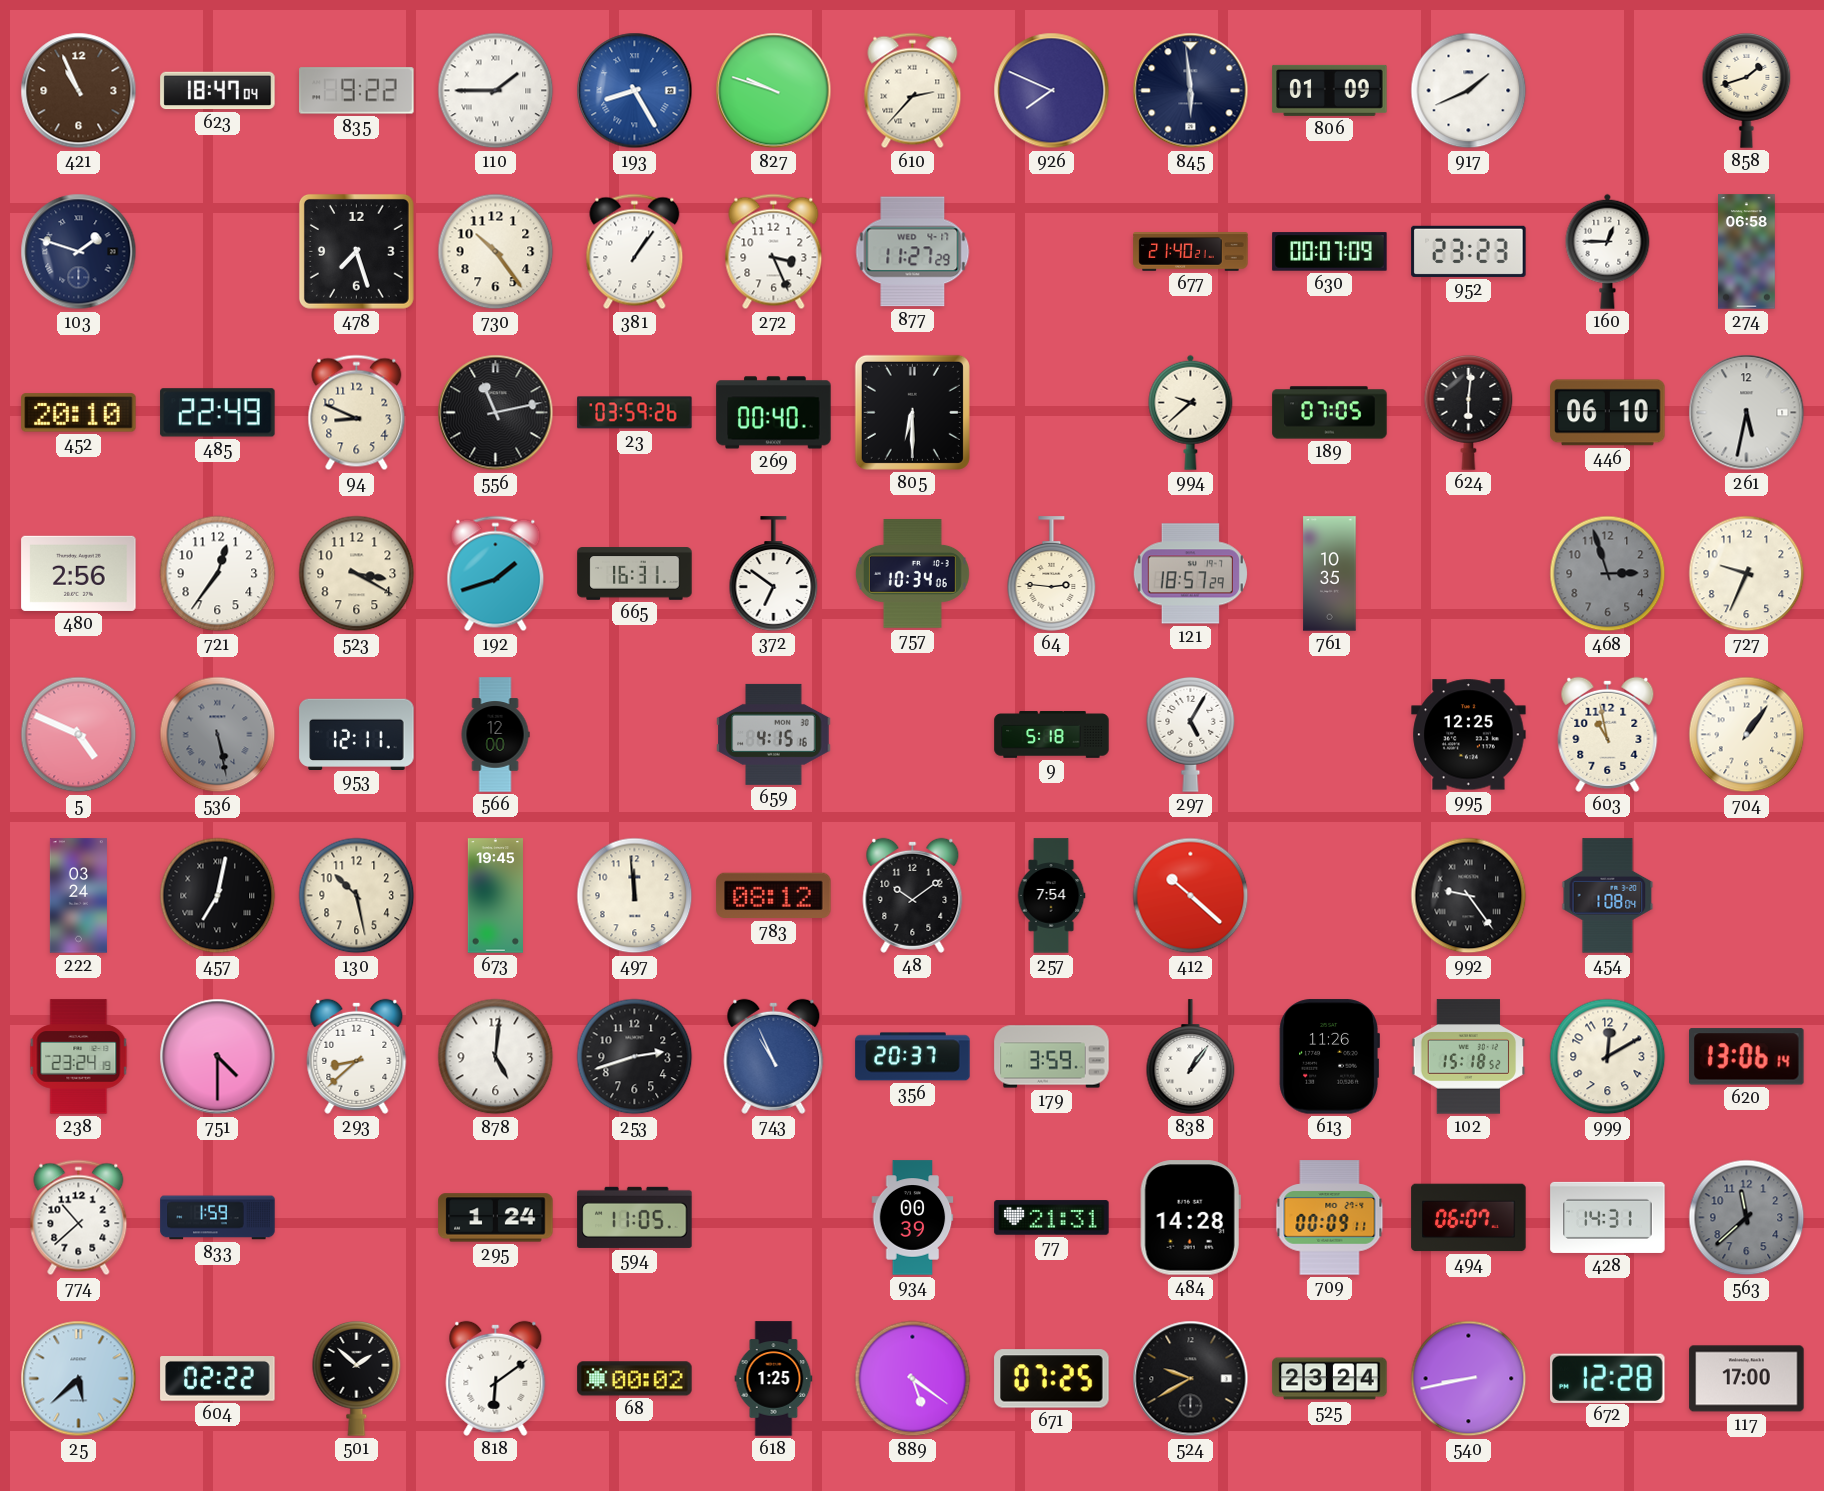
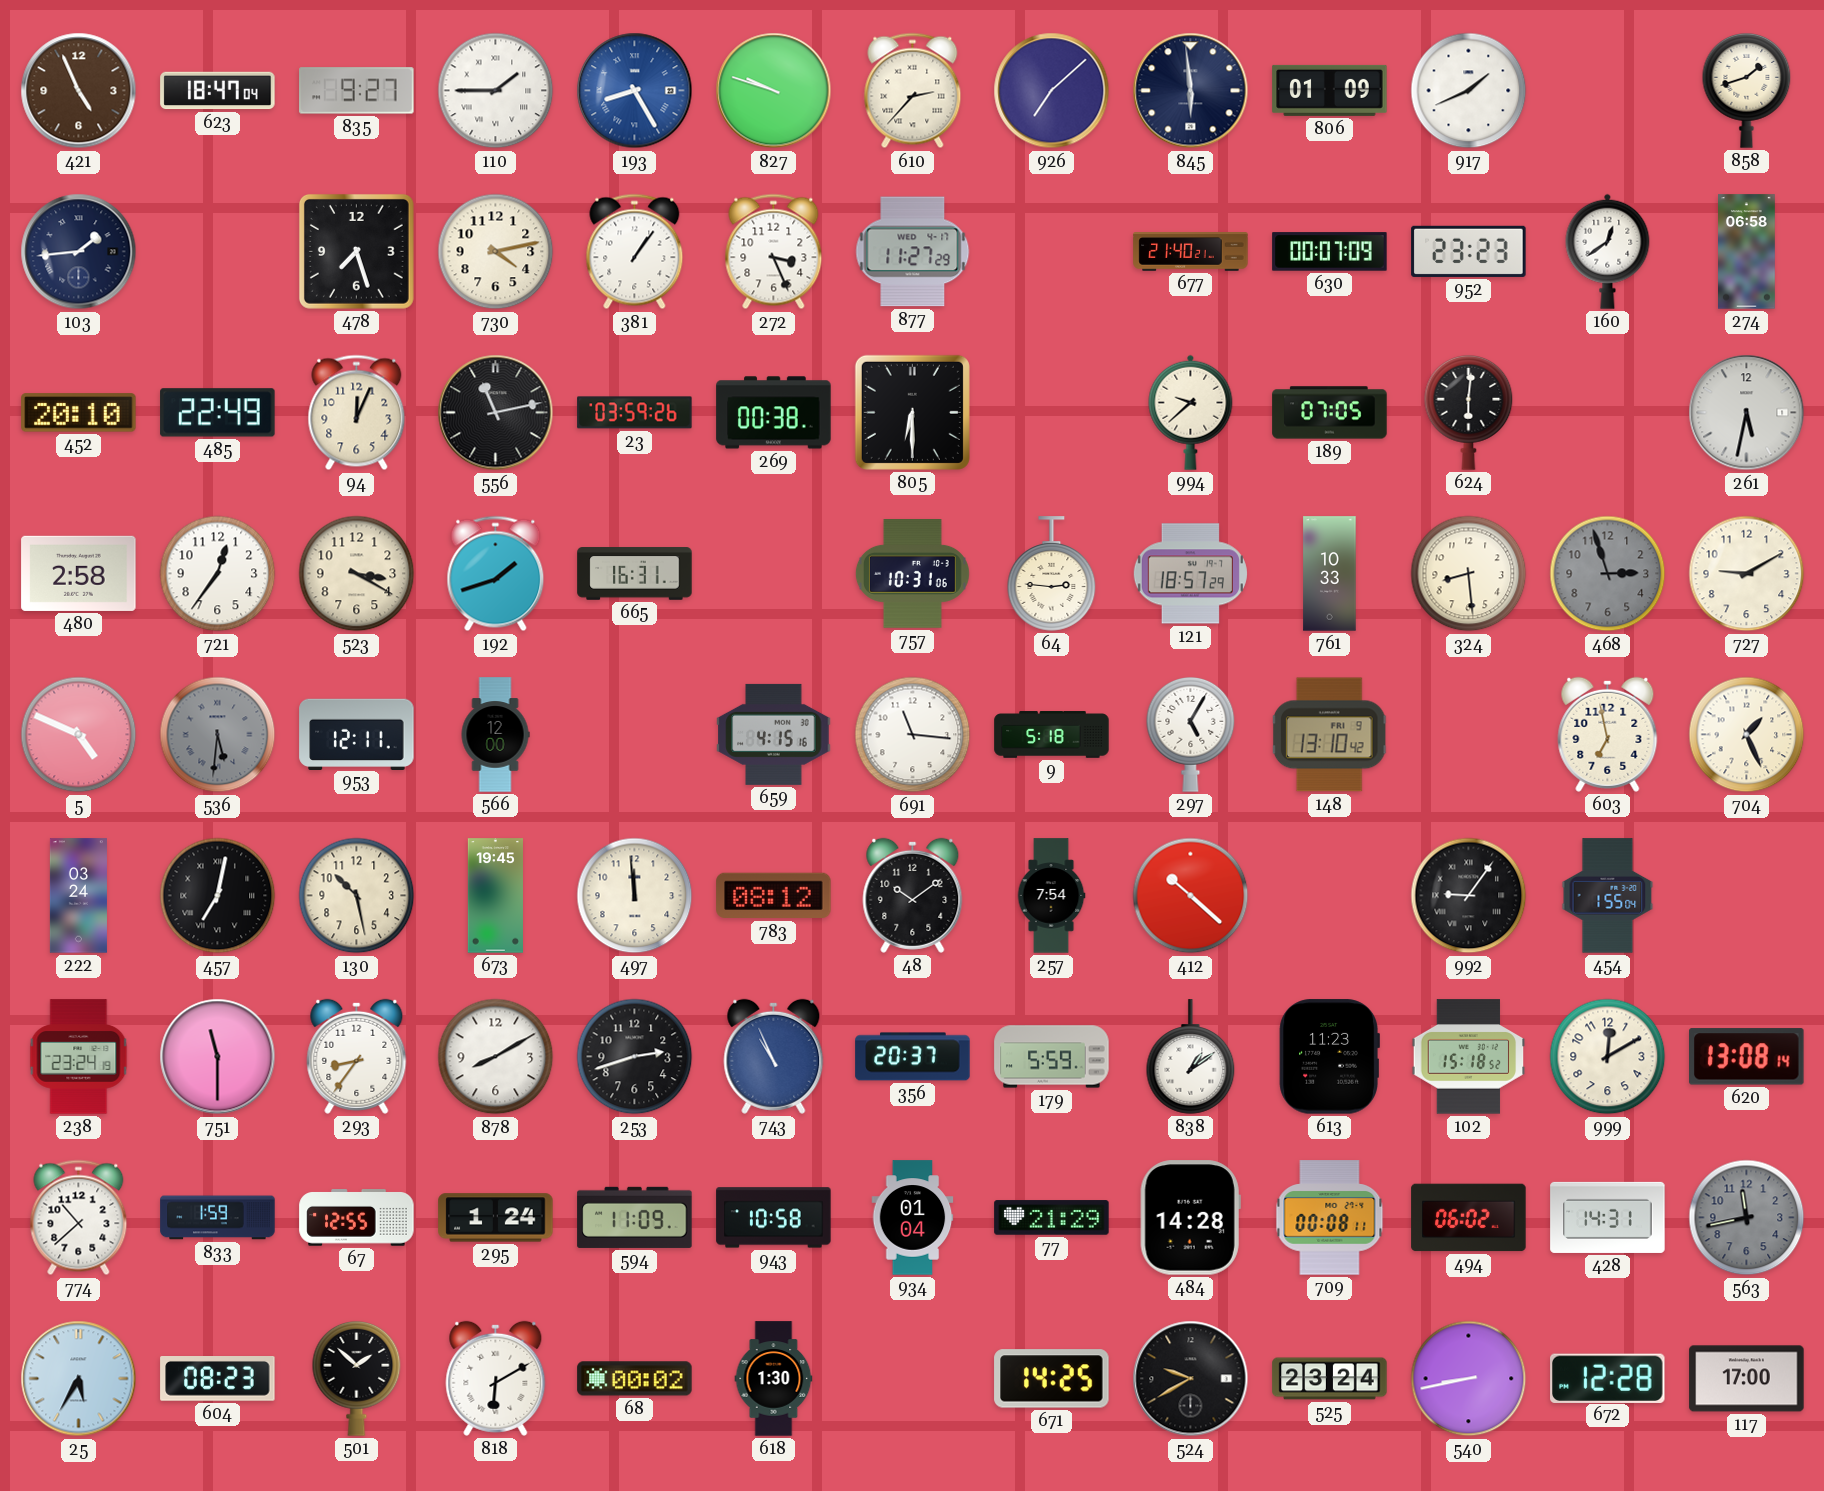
421: 10:56 -> 4:56 (79, 91)
835: 9:22 -> 9:27 (357, 91)
926: 7:49 -> 7:08 (1052, 91)
103: 1:48 -> 1:44 (79, 252)
730: 10:24 -> 4:13 (496, 252)
160: 12:45 -> 12:39 (1608, 251)
94: 8:49 -> 12:04 (357, 413)
269: 00:40 -> 00:38 (774, 413)
446: 06:10 -> none (1608, 413)
480: 2:56 -> 2:58 (79, 573)
372: 6:51 -> none (774, 574)
757: 10:34 -> 10:31 (912, 574)
761: 10:35 -> 10:33 (1330, 574)
324: none -> 8:29 (1469, 574)
727: 9:34 -> 9:10 (1747, 574)
536: 5:28 -> 5:31 (218, 735)
691: none -> 11:16 (913, 735)
148: none -> 13:10 (1330, 735)
995: 12:25 -> none (1469, 735)
603: 10:58 -> 6:58 (1608, 734)
704: 1:06 -> 1:26 (1747, 735)
992: 9:24 -> 9:06 (1469, 896)
454: 1:08 -> 1:55 (1608, 896)
751: 4:30 -> 11:30 (218, 1057)
293: 8:38 -> 8:36 (357, 1056)
878: 5:01 -> 8:10 (496, 1057)
179: 3:59 -> 5:59 (1052, 1057)
838: 1:06 -> 1:09 (1191, 1057)
613: 11:26 -> 11:23 (1329, 1057)
620: 13:06 -> 13:08 (1747, 1057)
67: none -> 12:55 (357, 1218)
594: 11:05 -> 11:09 (635, 1217)
943: none -> 10:58 (774, 1218)
934: 00:39 -> 01:04 (913, 1218)
77: 21:31 -> 21:29 (1052, 1218)
709: 00:09 -> 00:08 (1330, 1218)
494: 06:07 -> 06:02 (1469, 1218)
563: 11:38 -> 11:43 (1747, 1218)
25: 5:38 -> 5:35 (79, 1379)
604: 02:22 -> 08:23 (218, 1379)
818: 6:09 -> 6:10 (496, 1378)
618: 1:25 -> 1:30 (774, 1379)
889: 5:21 -> none (913, 1379)
671: 07:25 -> 14:25 (1052, 1379)
